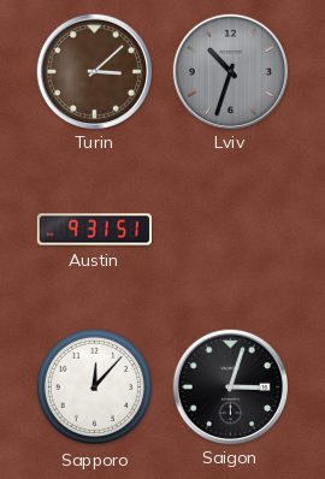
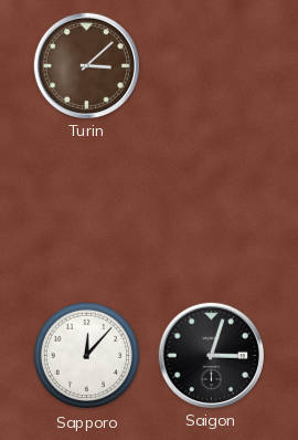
Lviv: 10:33 -> none (230, 71)
Austin: 9:31 -> none (94, 230)
